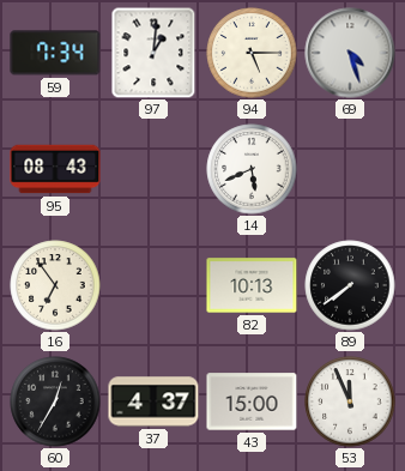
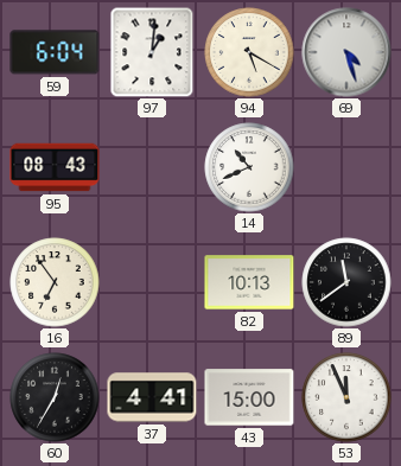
59: 7:34 -> 6:04 (55, 52)
94: 5:15 -> 5:20 (249, 52)
14: 5:41 -> 10:41 (249, 167)
89: 7:39 -> 11:39 (346, 282)
37: 4:37 -> 4:41 (152, 397)
